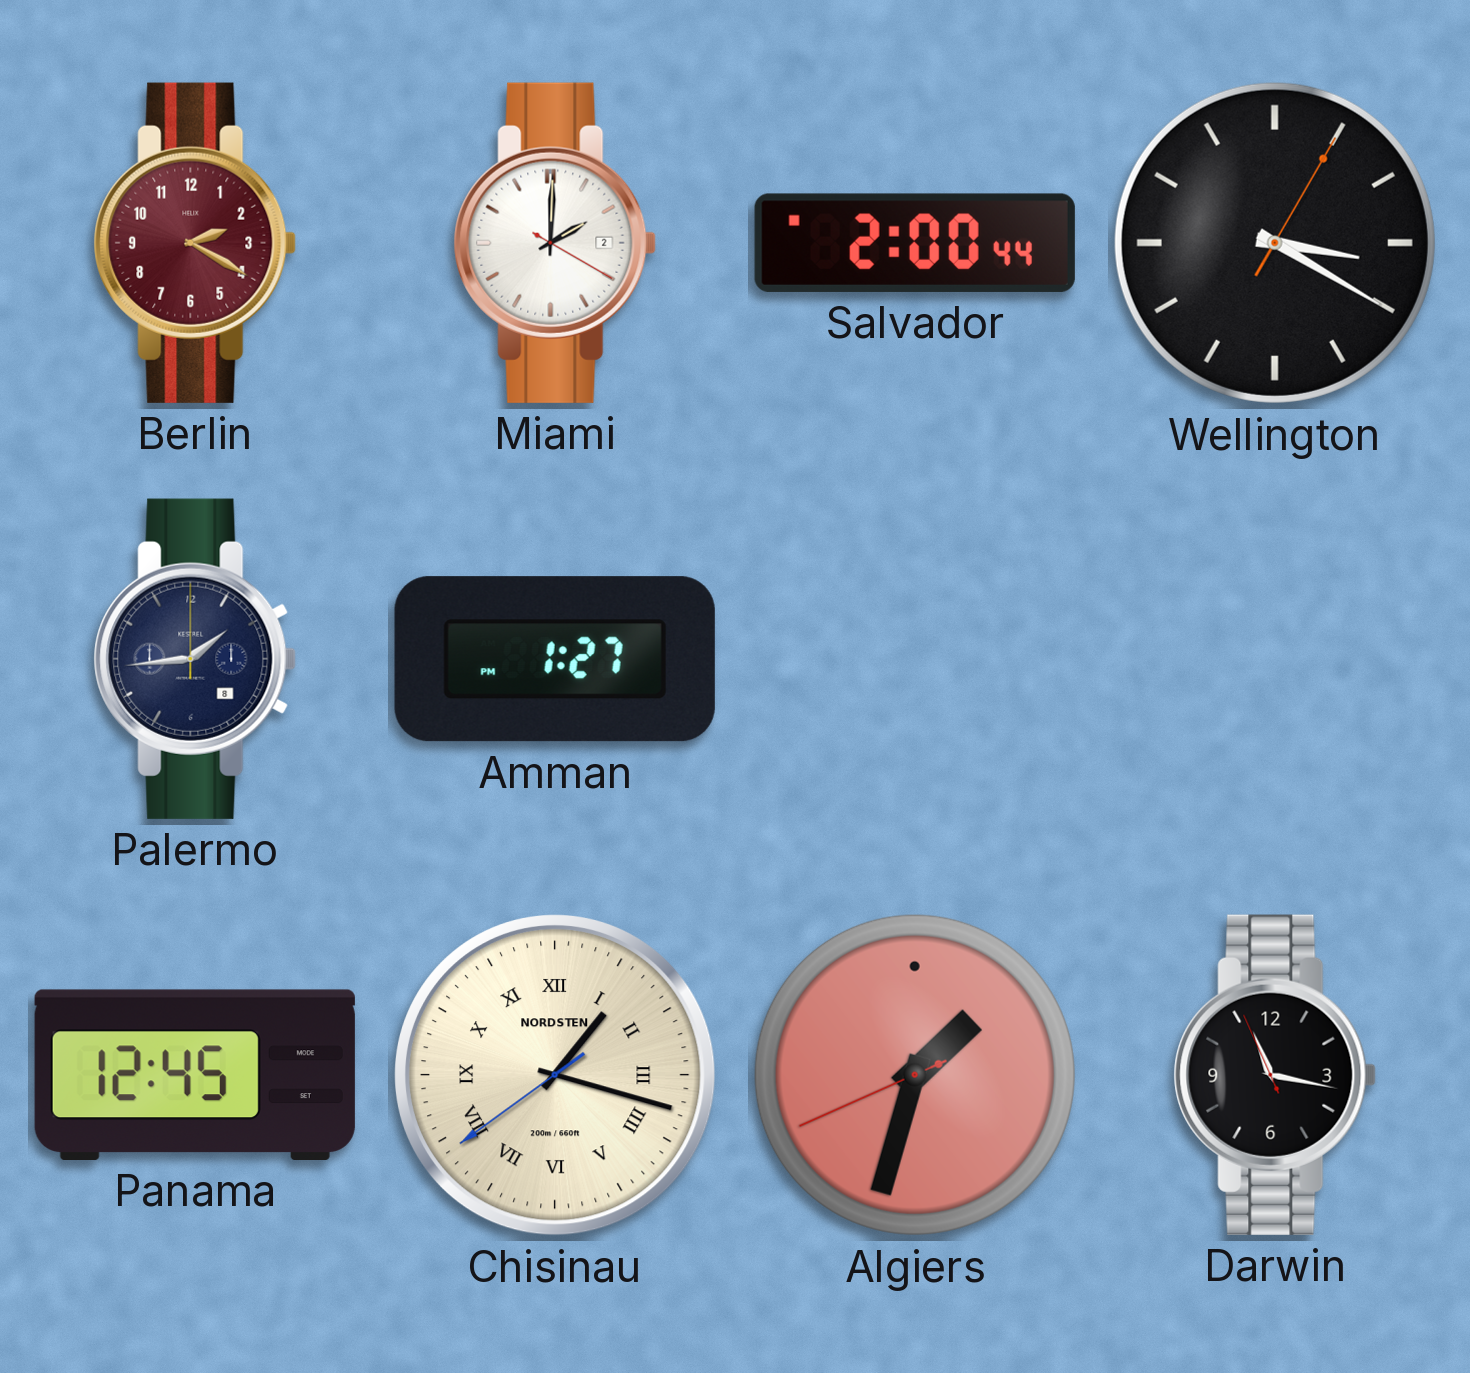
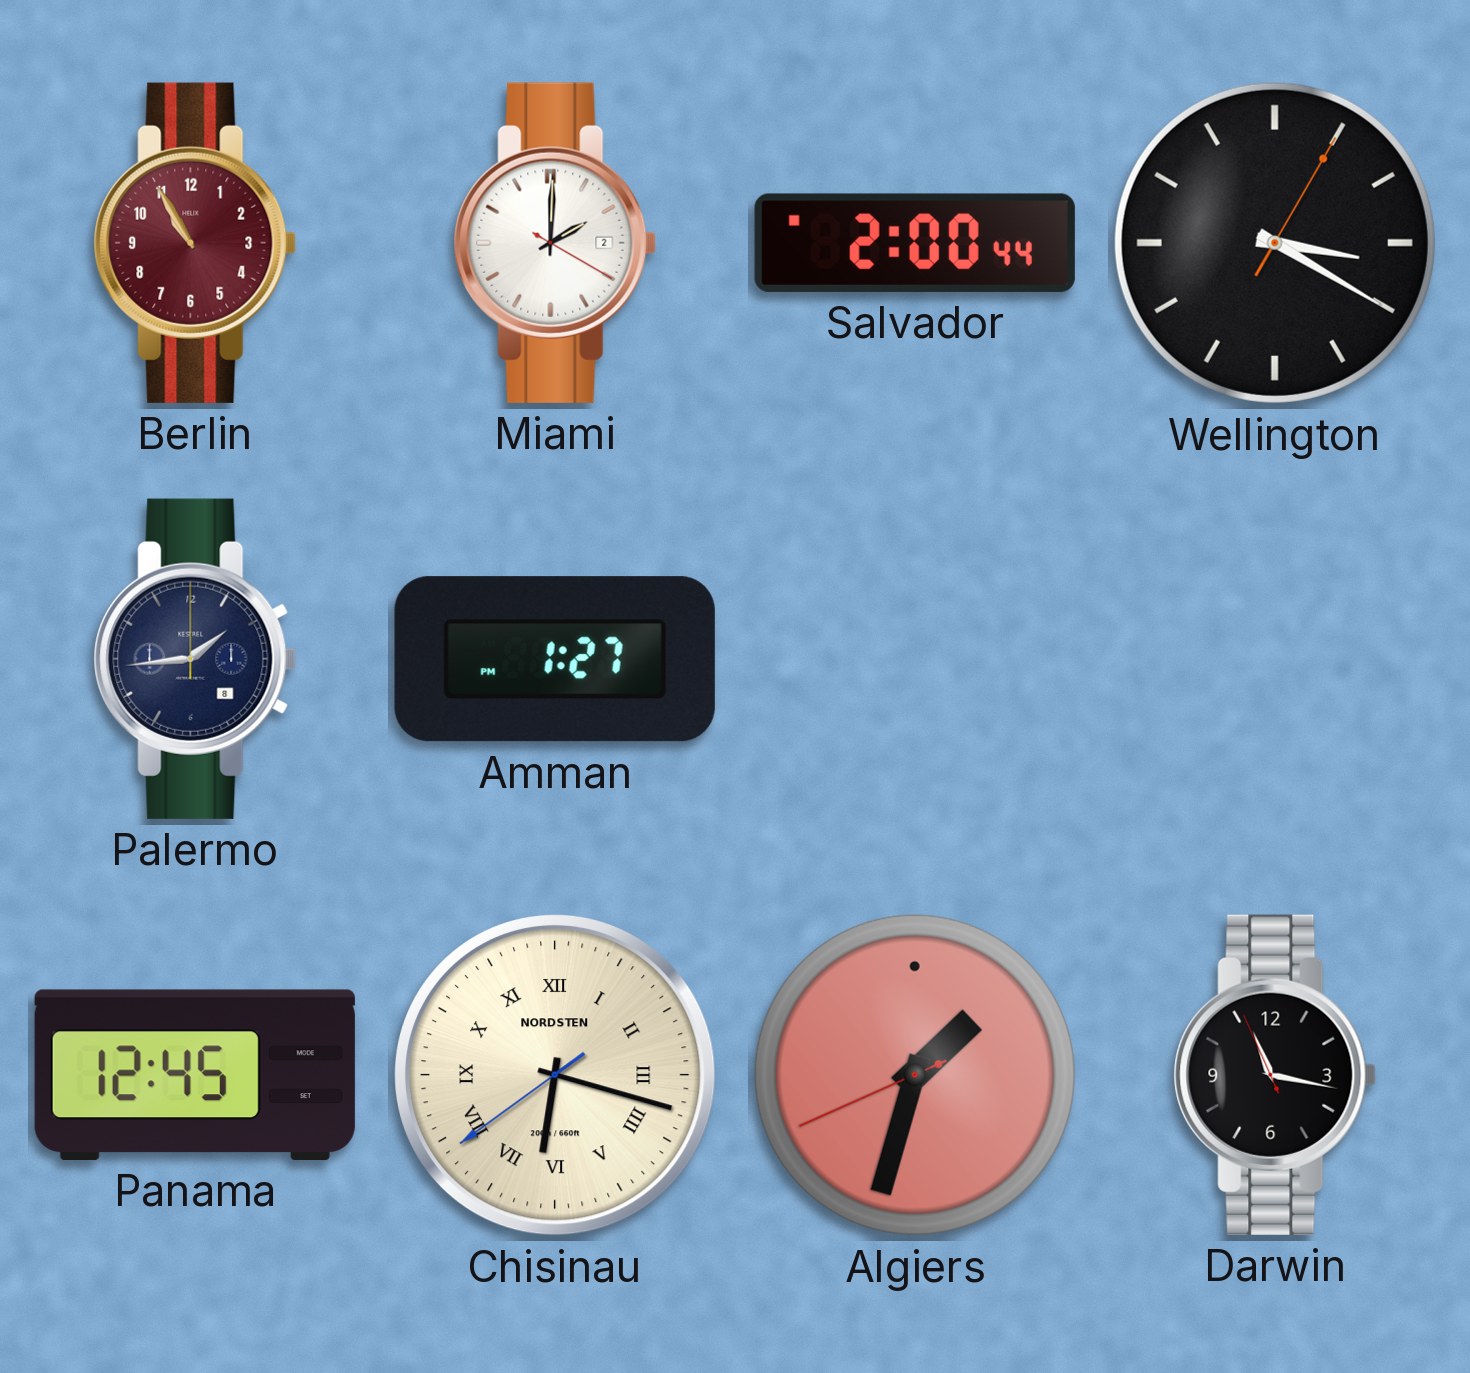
Berlin: 2:20 -> 10:55 (195, 243)
Chisinau: 1:17 -> 6:17 (556, 1076)
